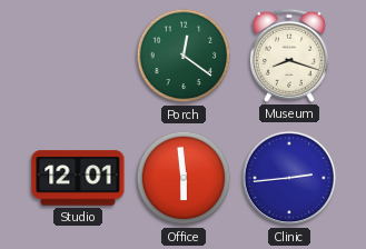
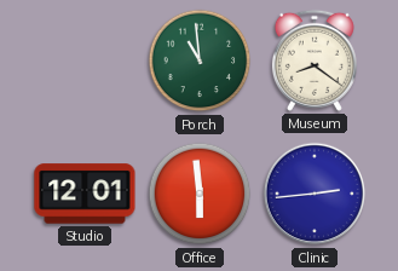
Porch: 12:21 -> 10:59 (200, 60)
Museum: 8:18 -> 8:21 (315, 60)
